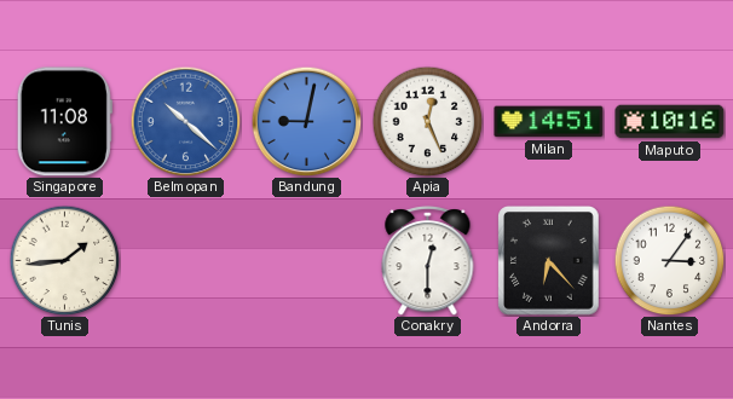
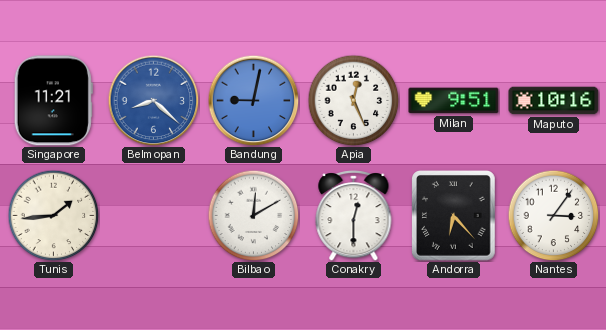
Singapore: 11:08 -> 11:21 (53, 101)
Belmopan: 10:22 -> 8:22 (153, 100)
Milan: 14:51 -> 9:51 (454, 101)
Bilbao: none -> 12:10 (253, 215)
